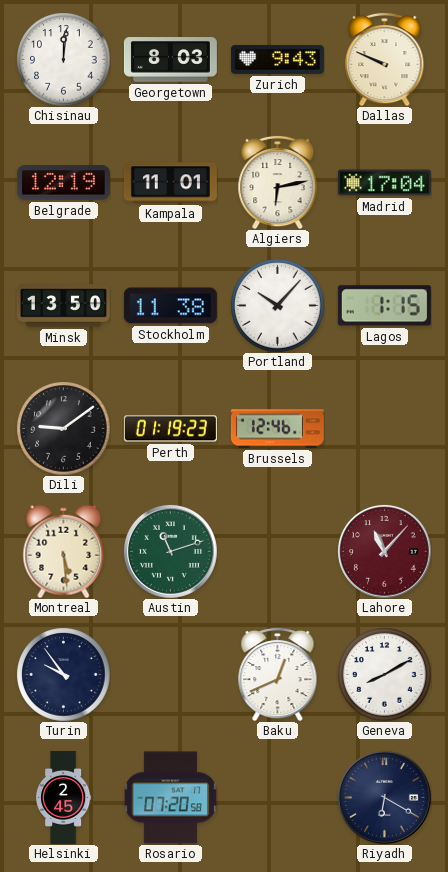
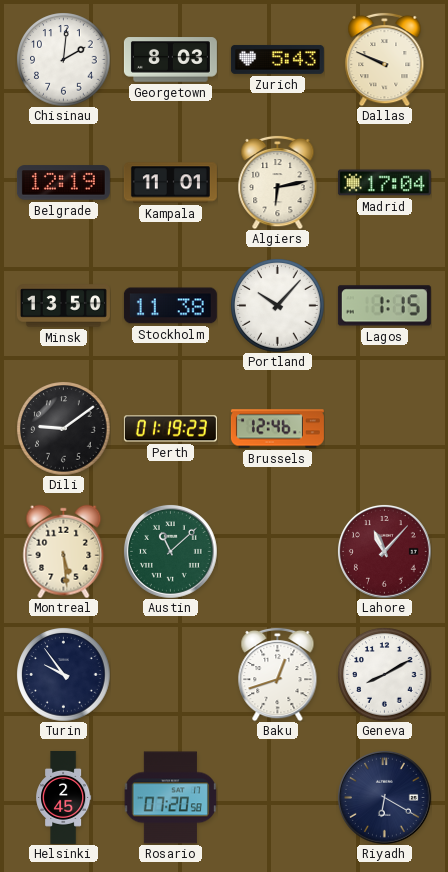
Chisinau: 12:01 -> 2:01 (63, 59)
Zurich: 9:43 -> 5:43 (277, 59)
Austin: 11:12 -> 11:08 (170, 551)
Baku: 12:41 -> 12:42 (278, 674)
